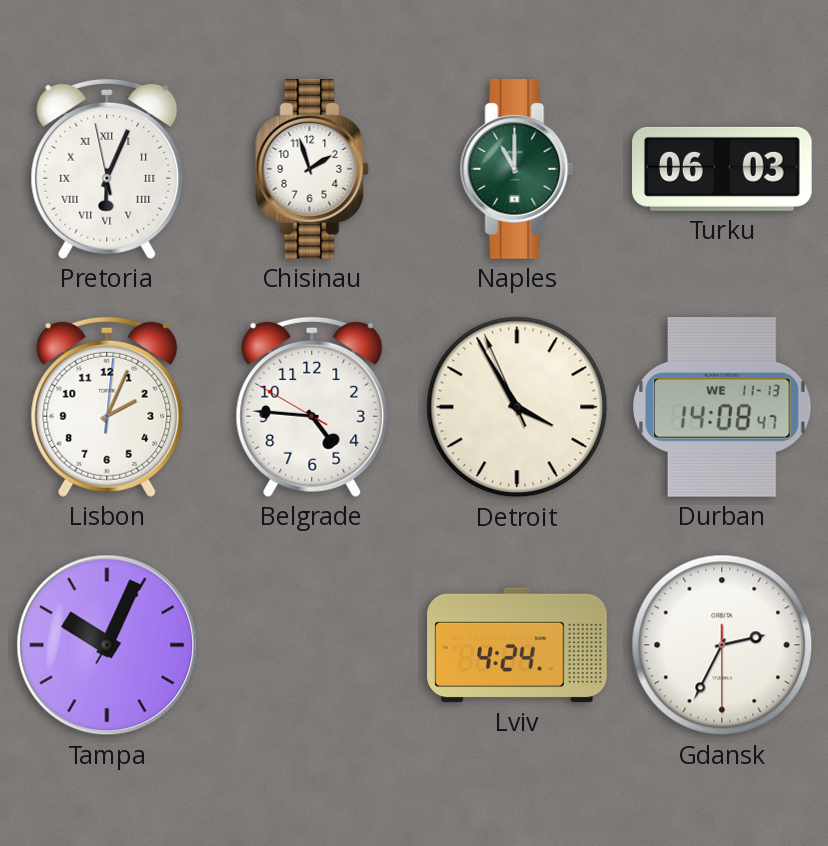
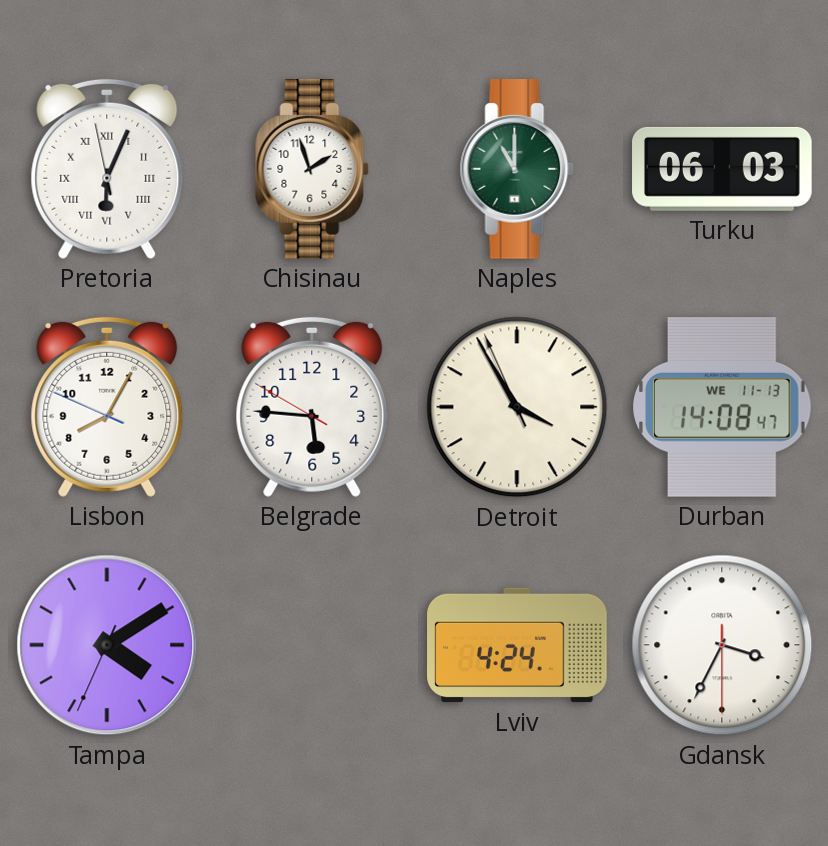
Lisbon: 2:04 -> 8:04 (107, 407)
Belgrade: 4:45 -> 5:45 (312, 407)
Tampa: 10:04 -> 4:09 (107, 645)
Gdansk: 2:34 -> 3:34 (722, 645)
